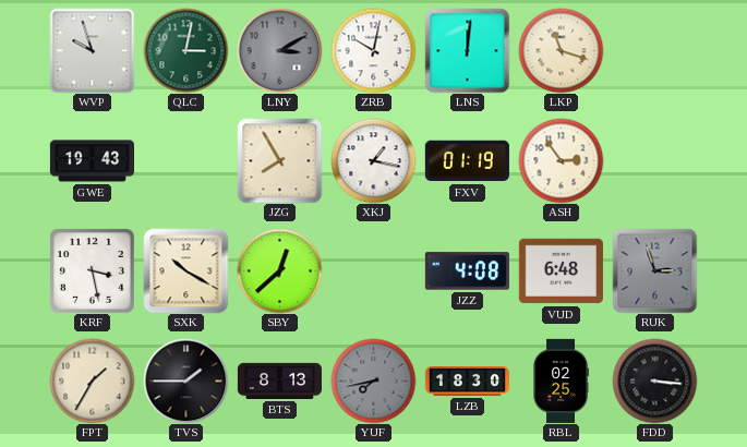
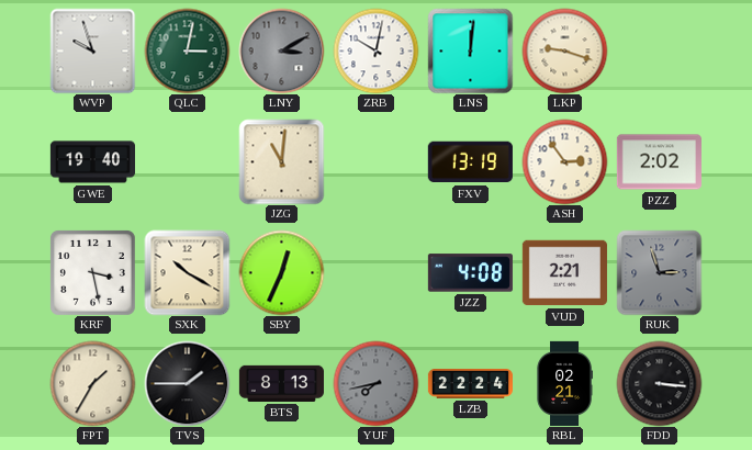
LKP: 11:18 -> 9:18 (564, 50)
GWE: 19:43 -> 19:40 (92, 162)
JZG: 7:55 -> 11:01 (281, 161)
XKJ: 1:17 -> none (373, 160)
FXV: 01:19 -> 13:19 (470, 162)
PZZ: none -> 2:02 (659, 162)
SBY: 12:38 -> 12:34 (281, 272)
VUD: 6:48 -> 2:21 (564, 273)
LZB: 18:30 -> 22:24 (470, 384)
RBL: 02:25 -> 02:21 (564, 383)
